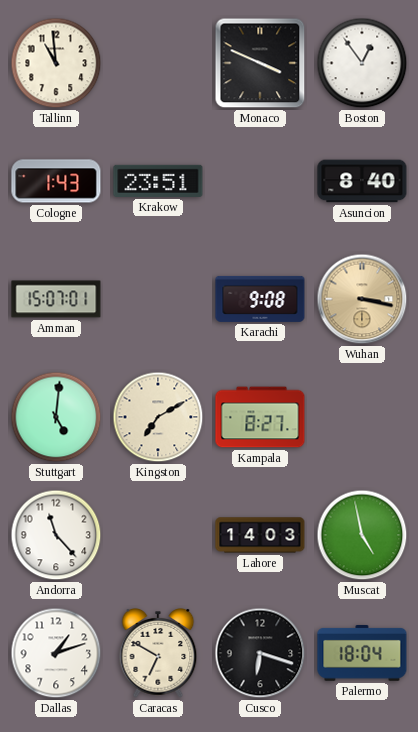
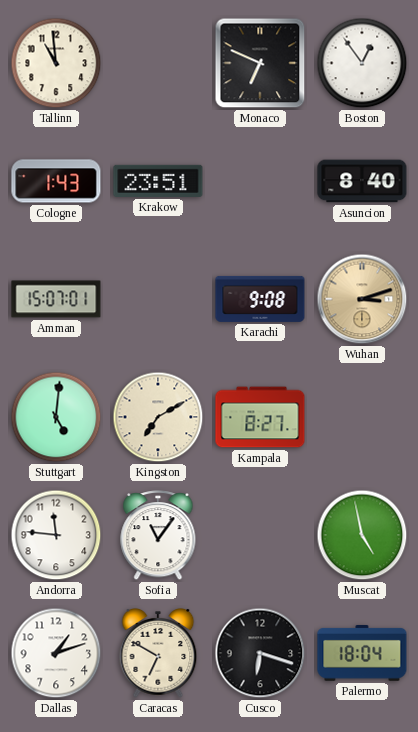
Monaco: 3:49 -> 6:49 (260, 63)
Wuhan: 3:17 -> 3:12 (362, 299)
Andorra: 11:23 -> 11:46 (56, 535)
Sofia: none -> 11:06 (158, 536)
Lahore: 14:03 -> none (260, 535)
